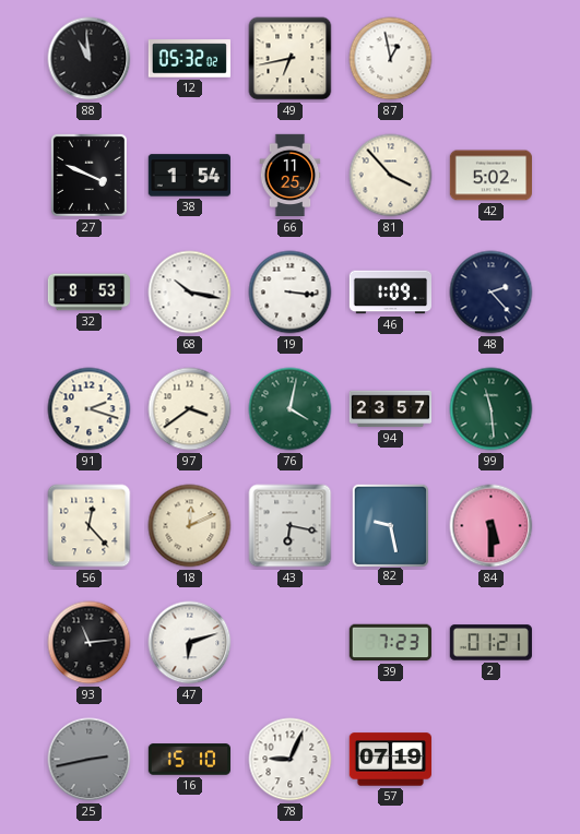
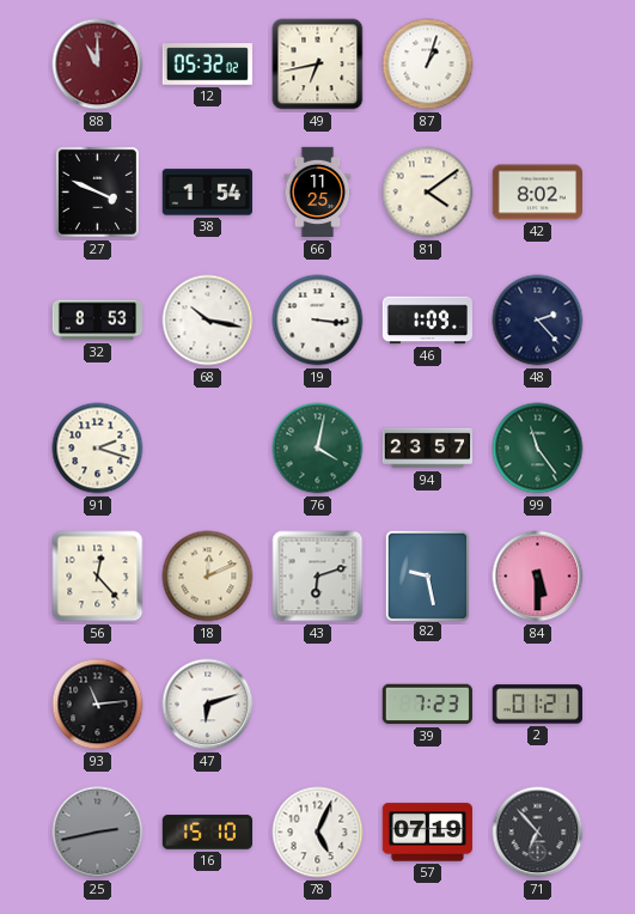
88: 10:59 -> 11:00 (98, 65)
88 dial: black -> burgundy (98, 65)
87: 12:58 -> 1:03 (428, 65)
81: 3:53 -> 4:09 (428, 193)
42: 5:02 -> 8:02 (537, 193)
97: 3:39 -> none (190, 409)
99: 11:29 -> 11:24 (538, 449)
43: 6:17 -> 6:12 (318, 577)
78: 9:04 -> 5:04 (318, 833)
71: none -> 6:53 (538, 833)
